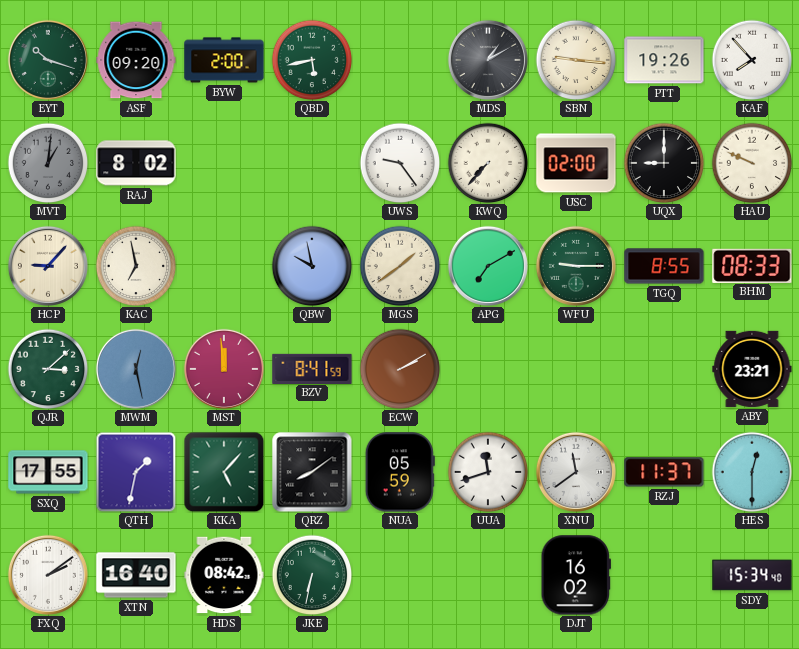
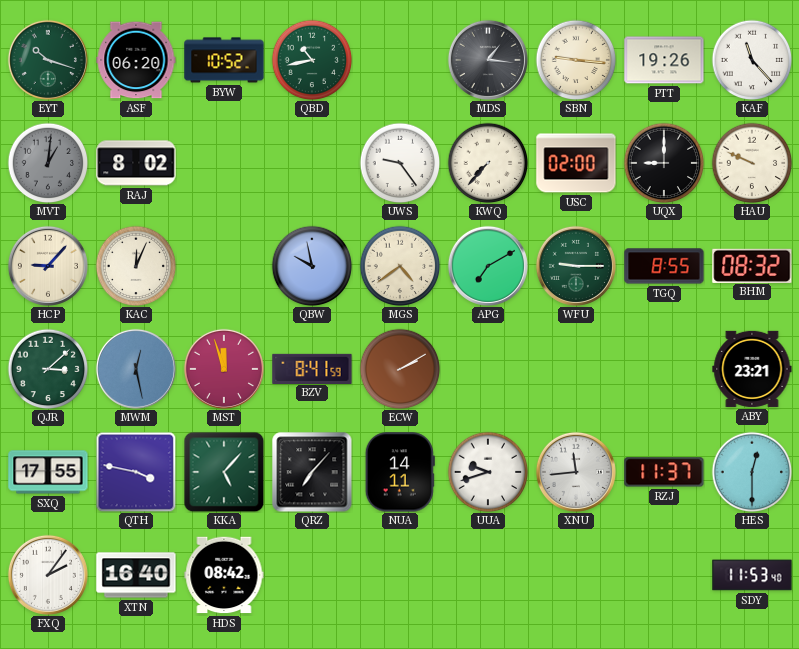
ASF: 09:20 -> 06:20 (136, 60)
BYW: 2:00 -> 10:52 (224, 60)
QBD: 5:43 -> 10:43 (312, 60)
MDS: 1:10 -> 1:16 (488, 60)
KAF: 7:53 -> 11:23 (752, 60)
KAC: 6:58 -> 12:04 (136, 266)
MGS: 1:39 -> 4:39 (400, 266)
BHM: 08:33 -> 08:32 (752, 265)
MST: 11:59 -> 11:57 (224, 369)
QTH: 1:32 -> 3:47 (136, 472)
QRZ: 8:09 -> 7:07 (312, 472)
NUA: 05:59 -> 14:11 (400, 472)
UUA: 11:42 -> 9:42 (488, 472)
XNU: 11:39 -> 11:44 (576, 472)
FXQ: 2:09 -> 2:06 (48, 575)
JKE: 6:32 -> none (312, 575)
DJT: 16:02 -> none (575, 575)
SDY: 15:34 -> 11:53 (752, 575)
